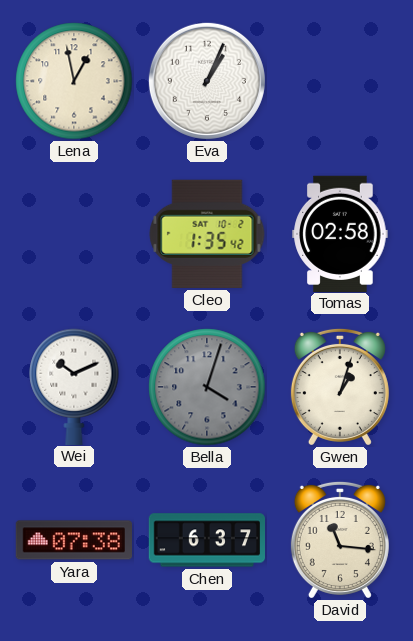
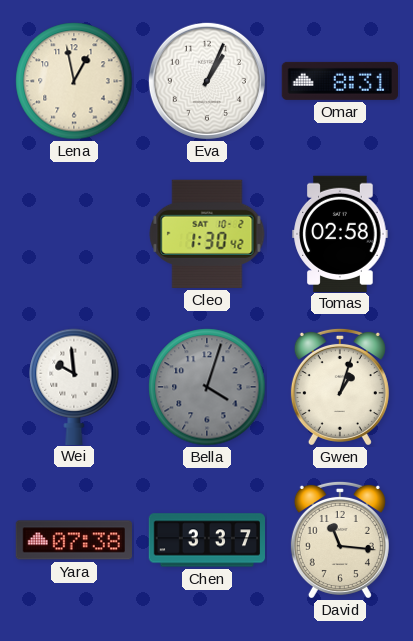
Omar: none -> 8:31 (339, 81)
Cleo: 1:35 -> 1:30 (207, 234)
Wei: 10:11 -> 9:59 (74, 386)
Chen: 6:37 -> 3:37 (206, 540)
